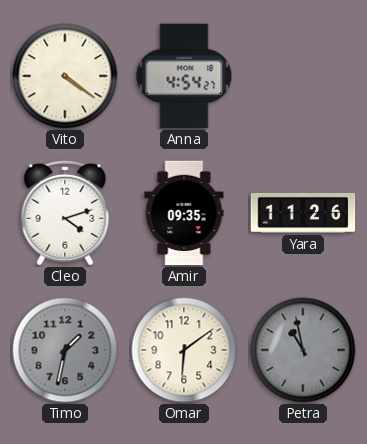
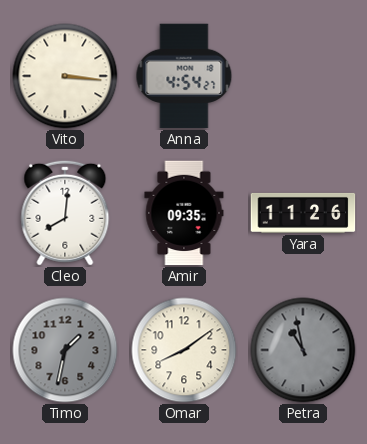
Vito: 4:21 -> 3:16 (65, 76)
Cleo: 4:12 -> 8:01 (65, 213)
Omar: 6:09 -> 8:09 (184, 350)
